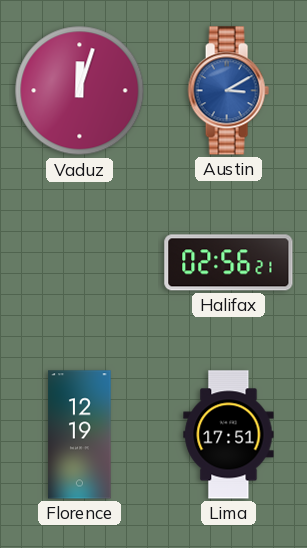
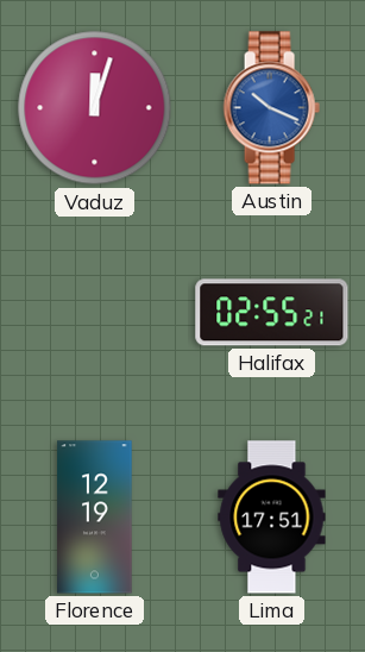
Austin: 3:10 -> 10:19 (271, 108)
Halifax: 02:56 -> 02:55 (272, 313)
